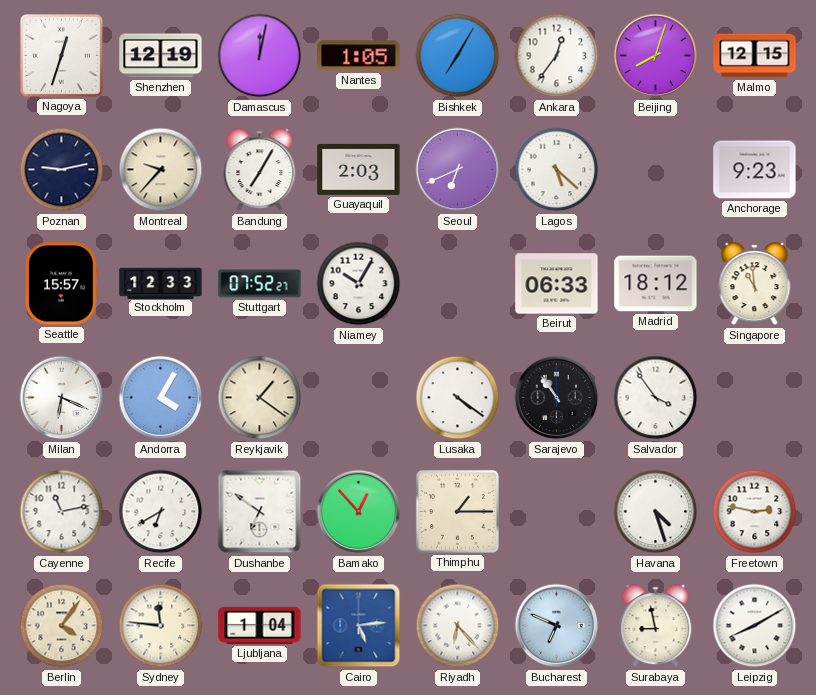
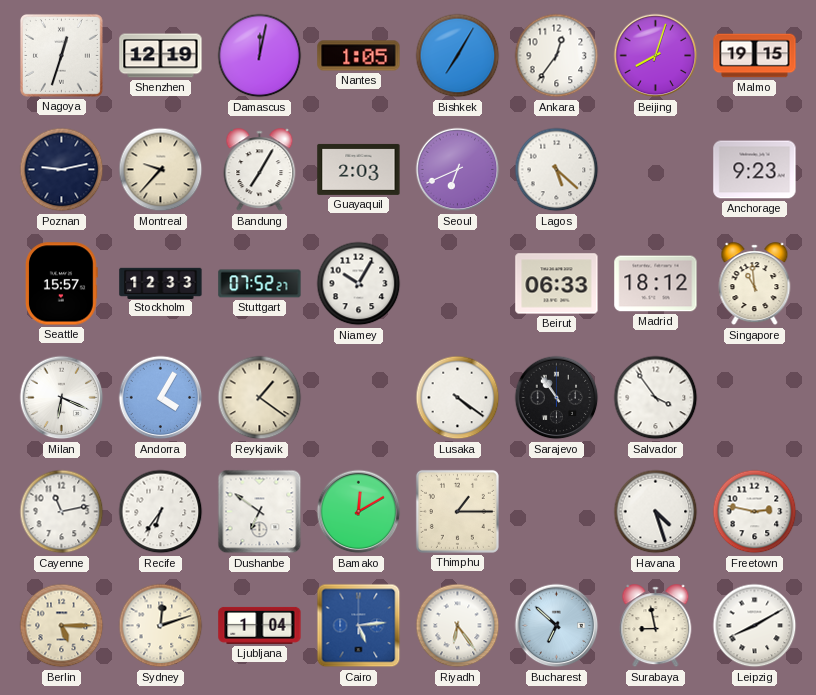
Malmo: 12:15 -> 19:15 (755, 56)
Recife: 6:40 -> 6:36 (161, 512)
Bamako: 12:53 -> 12:10 (359, 512)
Berlin: 4:06 -> 5:15 (62, 626)
Sydney: 11:46 -> 12:12 (161, 626)
Riyadh: 6:23 -> 6:24 (458, 626)
Bucharest: 6:49 -> 6:52 (557, 626)
